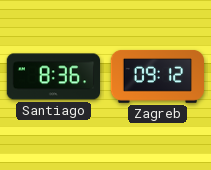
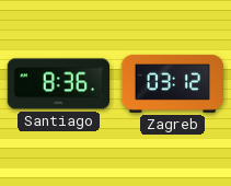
Zagreb: 09:12 -> 03:12 (173, 83)
